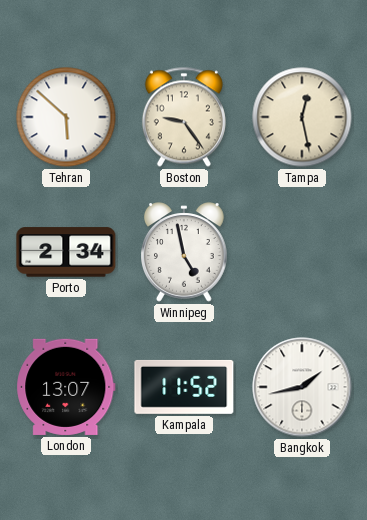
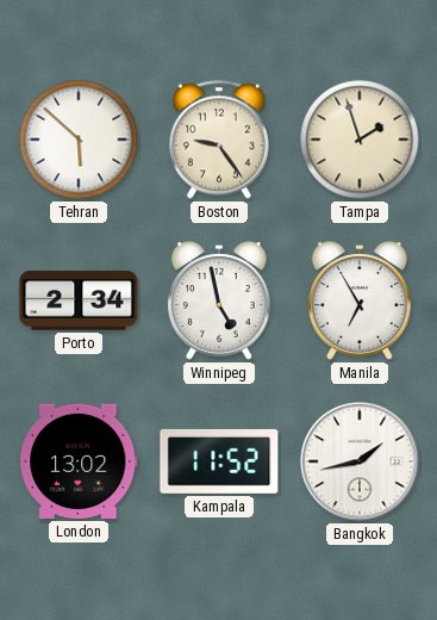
Tampa: 12:28 -> 1:57 (360, 139)
Manila: none -> 6:55 (361, 300)
London: 13:07 -> 13:02 (79, 461)
